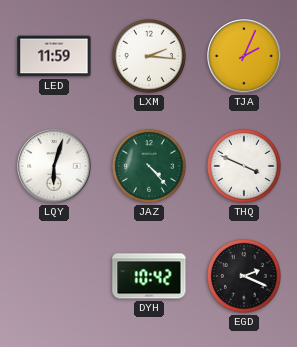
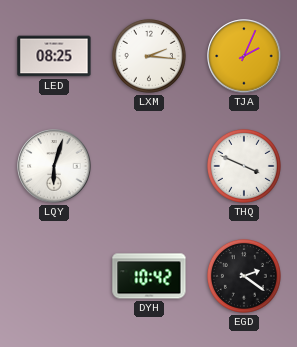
LED: 11:59 -> 08:25 (54, 56)
JAZ: 4:23 -> none (149, 166)
EGD: 2:19 -> 2:21 (244, 276)
